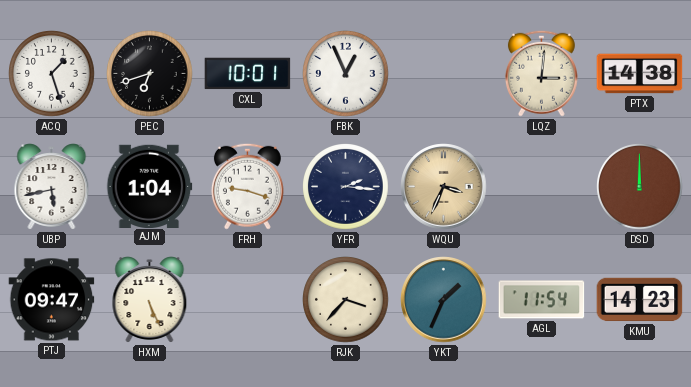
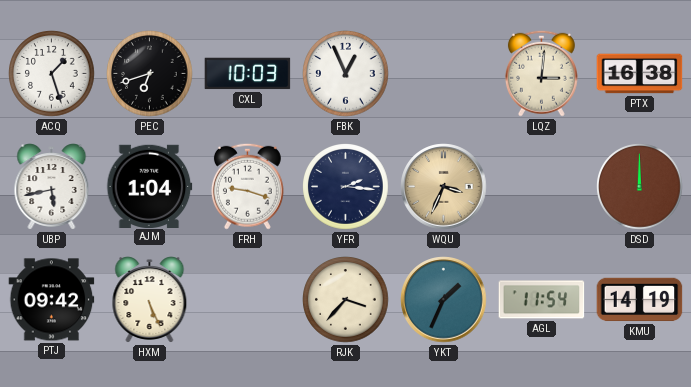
CXL: 10:01 -> 10:03 (248, 74)
PTX: 14:38 -> 16:38 (640, 74)
PTJ: 09:47 -> 09:42 (52, 300)
KMU: 14:23 -> 14:19 (640, 300)
